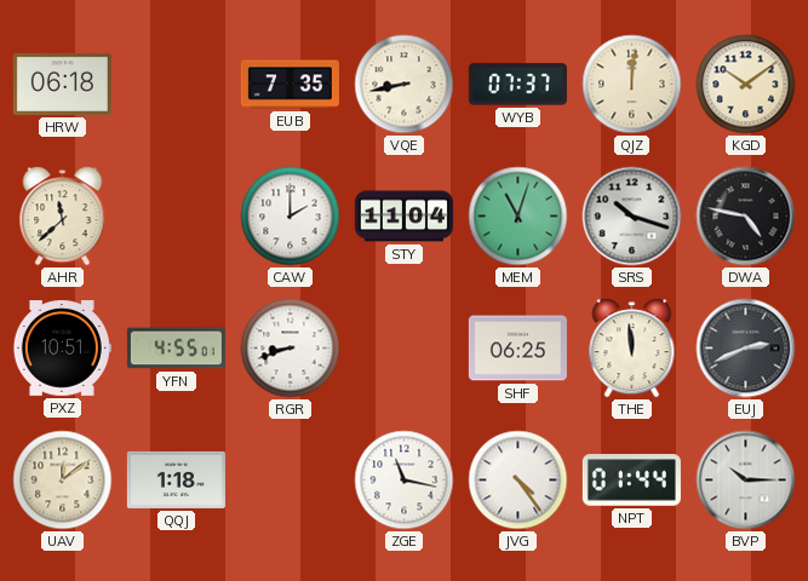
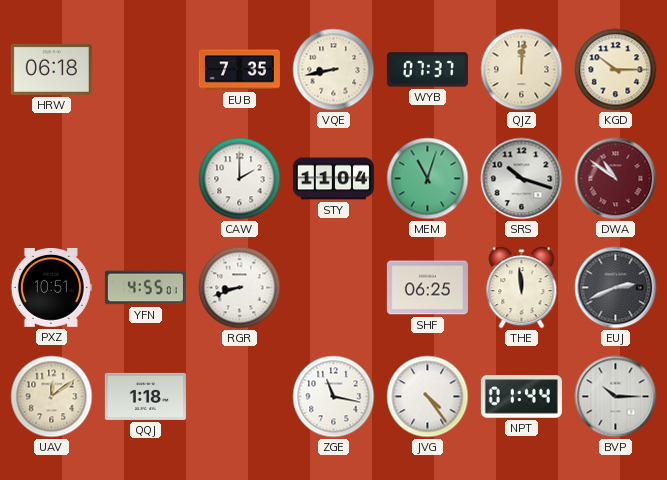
KGD: 10:09 -> 10:15 (616, 70)
AHR: 11:38 -> none (63, 217)
DWA: 4:47 -> 10:51 (616, 179)
DWA dial: black -> burgundy (616, 179)
